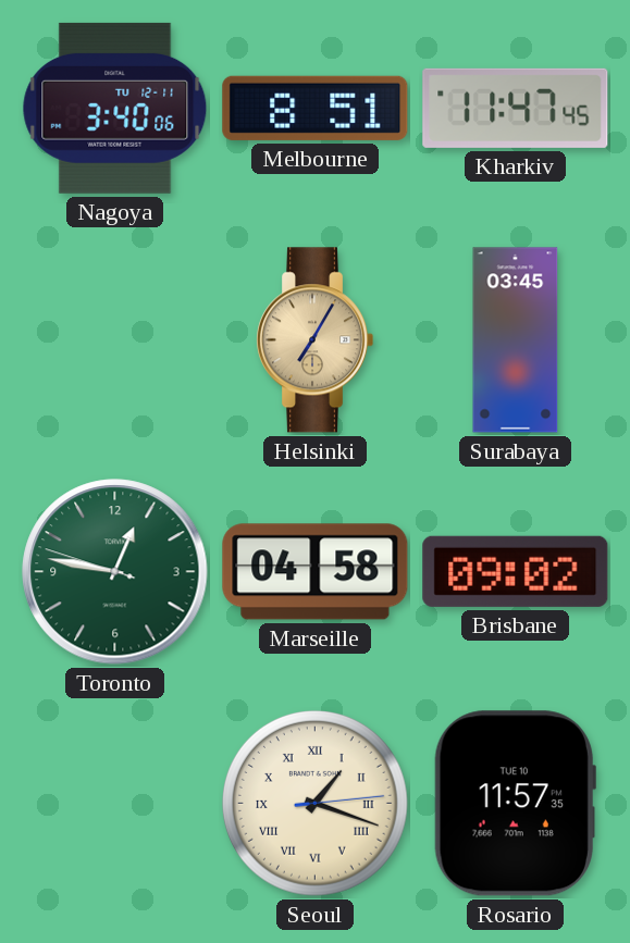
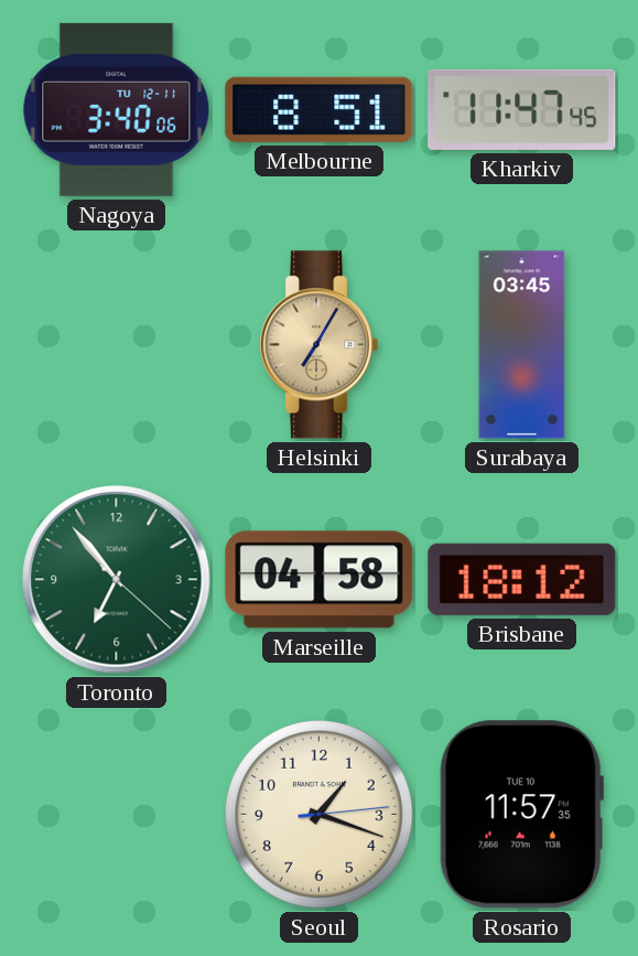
Toronto: 12:46 -> 6:53 (117, 580)
Brisbane: 09:02 -> 18:12 (522, 579)
Seoul numerals: Roman -> Arabic (318, 814)
